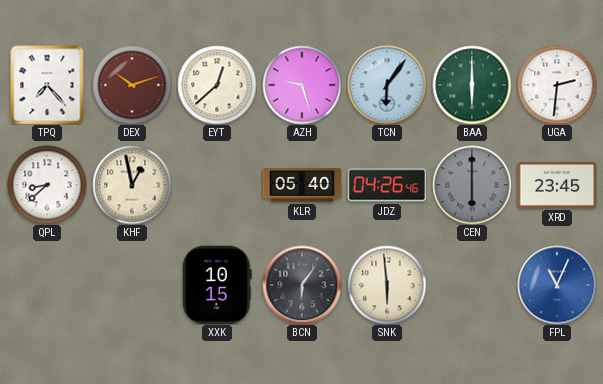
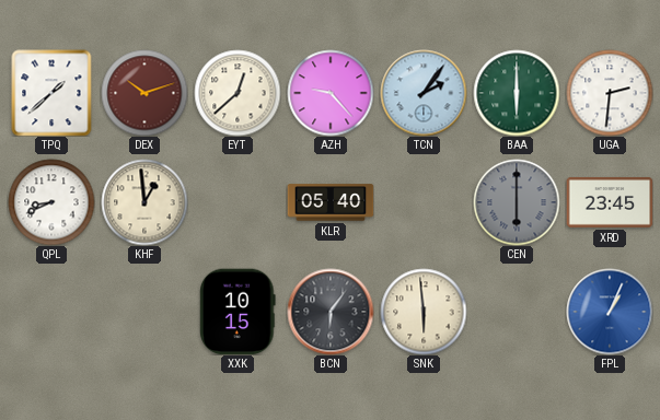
TPQ: 7:23 -> 1:38 (51, 93)
AZH: 9:27 -> 9:23 (331, 93)
TCN: 6:06 -> 2:06 (424, 93)
QPL: 8:38 -> 8:41 (51, 202)
KHF: 12:58 -> 12:59 (144, 202)
JDZ: 04:26 -> none (387, 185)
FPL: 11:04 -> 1:04 (610, 312)
